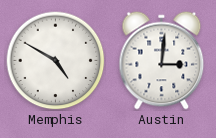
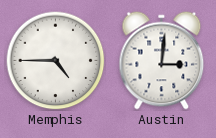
Memphis: 4:50 -> 4:45 (56, 61)
